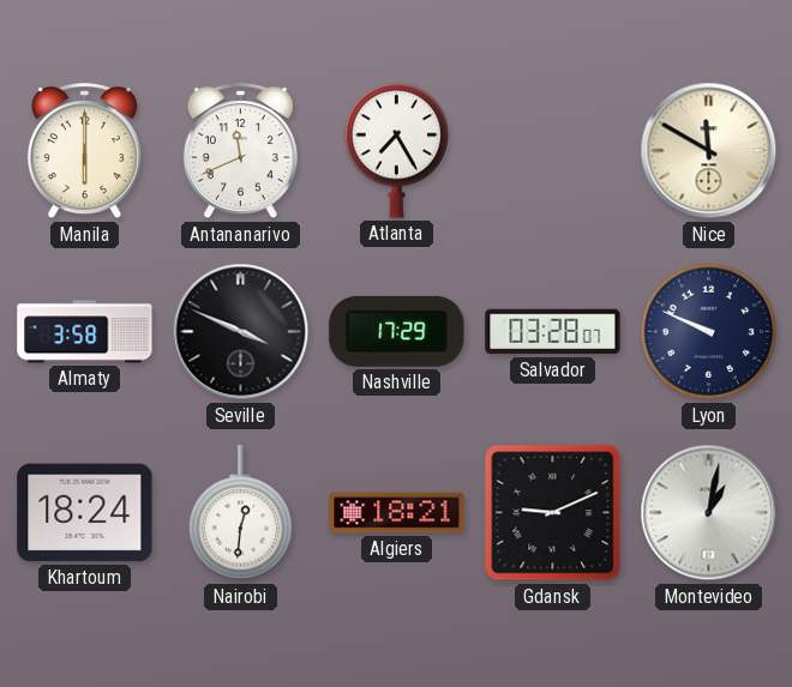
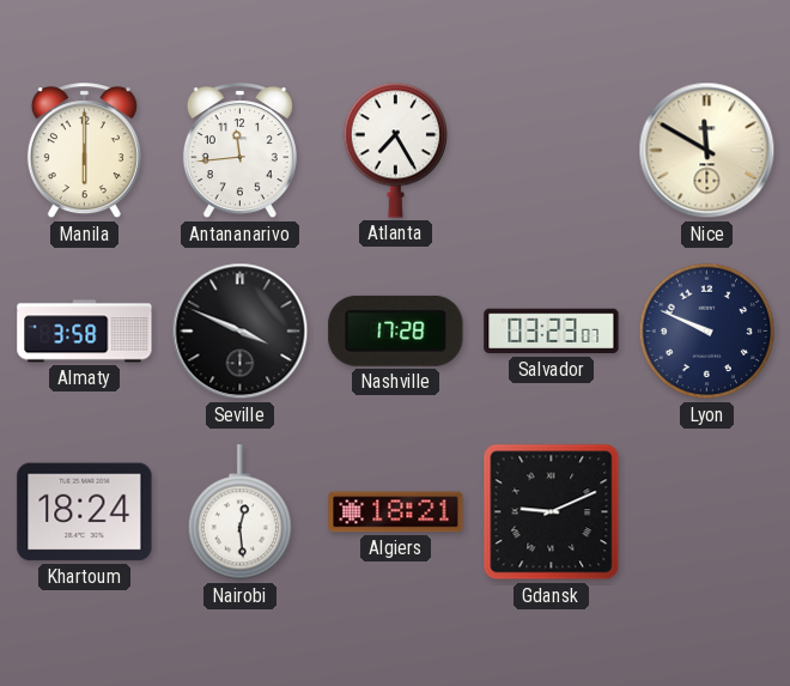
Antananarivo: 11:41 -> 11:44 (239, 151)
Nashville: 17:29 -> 17:28 (396, 330)
Salvador: 03:28 -> 03:23 (552, 332)
Nairobi: 12:31 -> 12:29 (239, 512)
Montevideo: 1:02 -> none (709, 513)
